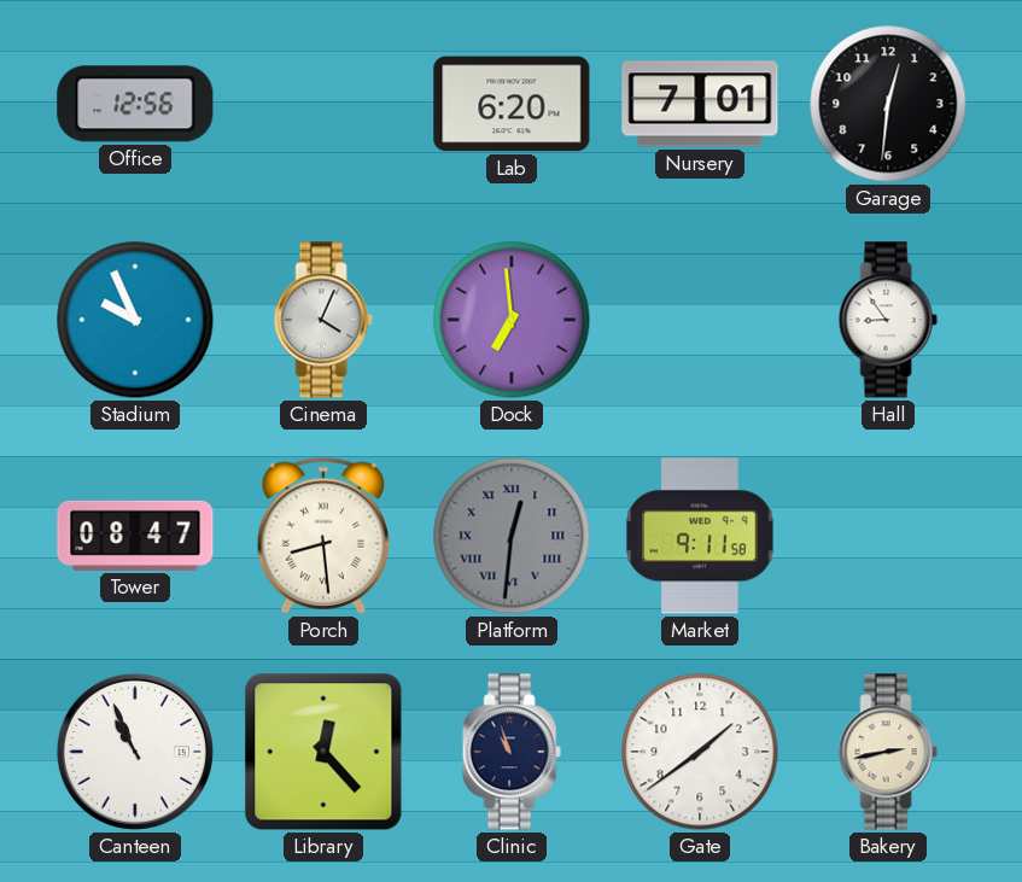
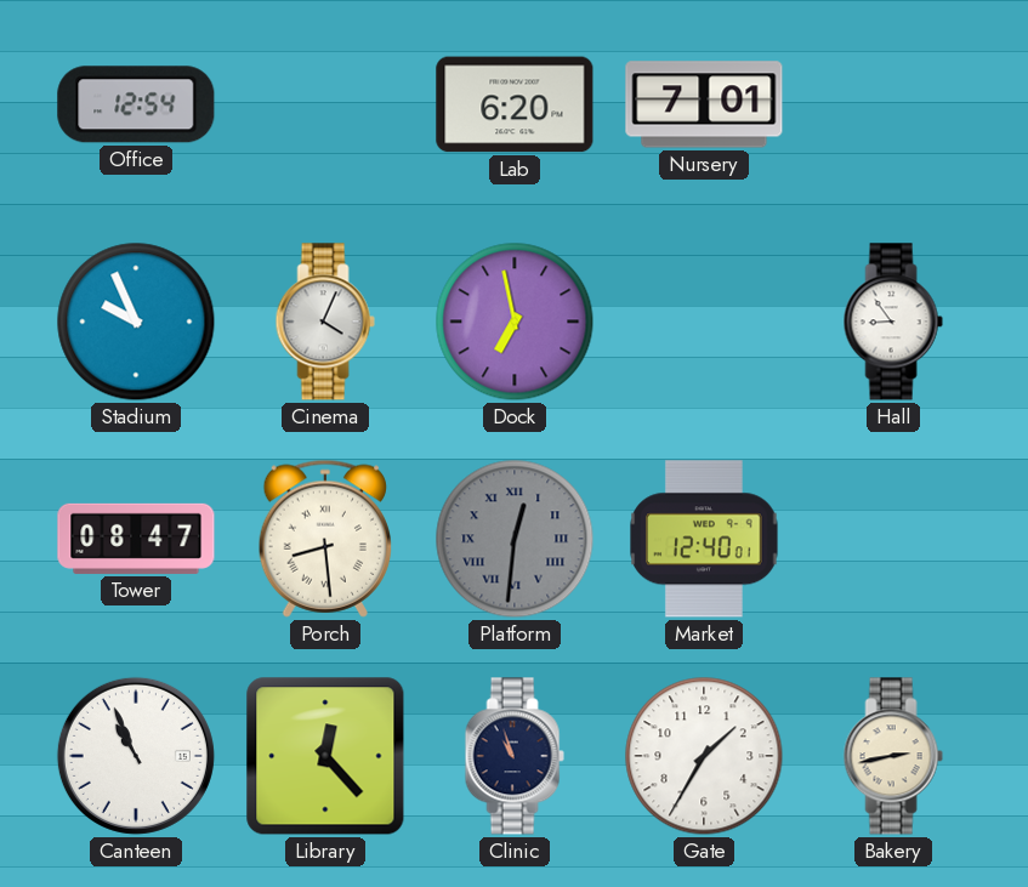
Office: 12:56 -> 12:54 (136, 104)
Garage: 12:31 -> none (888, 104)
Dock: 6:59 -> 6:58 (515, 322)
Market: 9:11 -> 12:40 (704, 539)
Gate: 1:39 -> 1:35 (704, 756)
